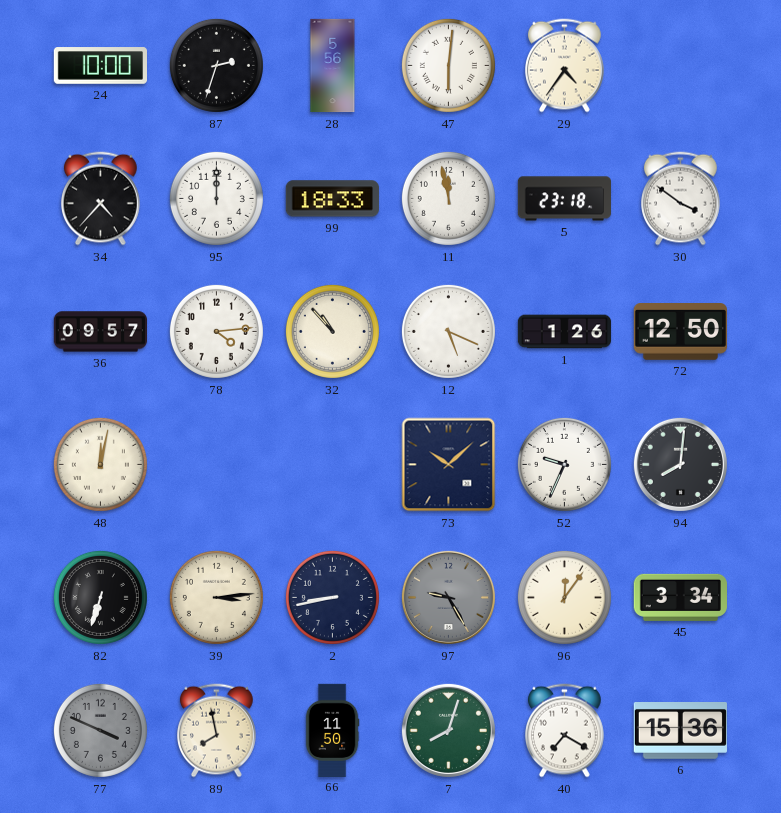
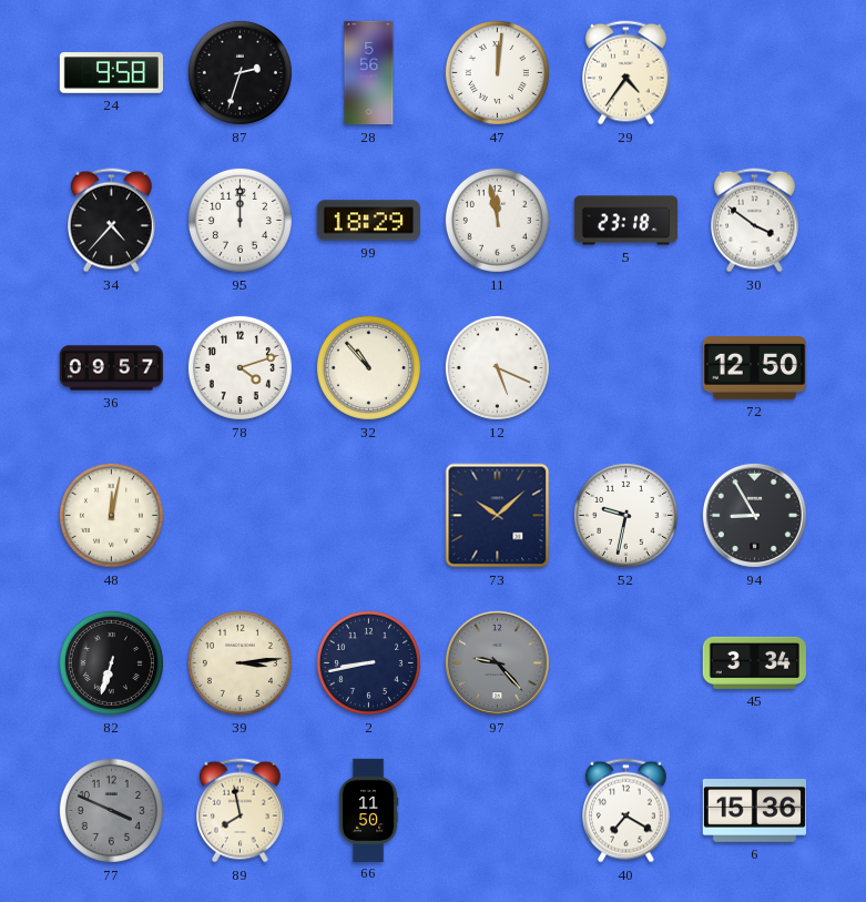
24: 10:00 -> 9:58 (111, 73)
47: 6:01 -> 12:01 (497, 72)
99: 18:33 -> 18:29 (368, 221)
78: 4:14 -> 4:12 (240, 367)
1: 1:26 -> none (565, 332)
52: 9:34 -> 9:32 (625, 515)
94: 8:01 -> 8:55 (754, 515)
97: 9:25 -> 9:23 (497, 662)
96: 12:06 -> none (564, 597)
7: 8:03 -> none (448, 730)
